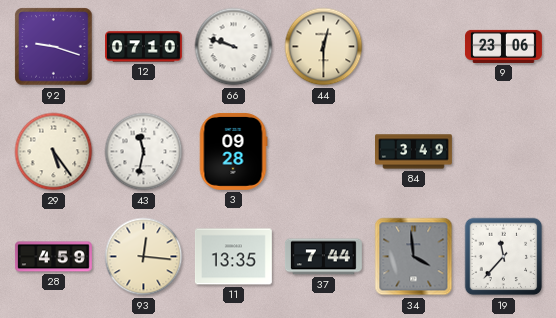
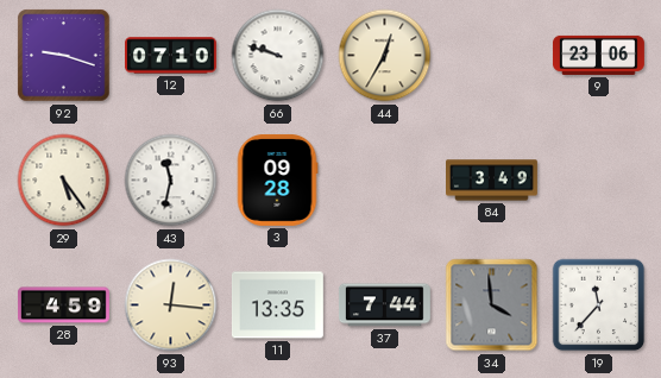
44: 12:30 -> 12:35 (385, 56)
